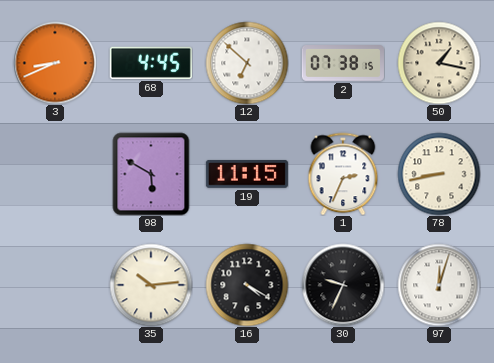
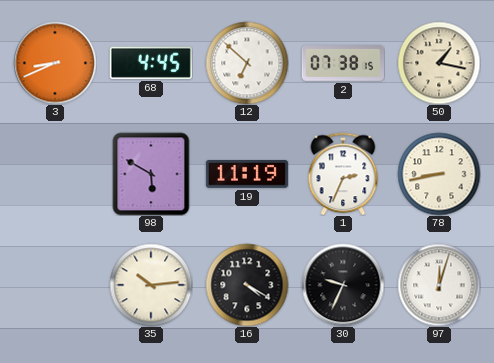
19: 11:15 -> 11:19 (247, 174)
